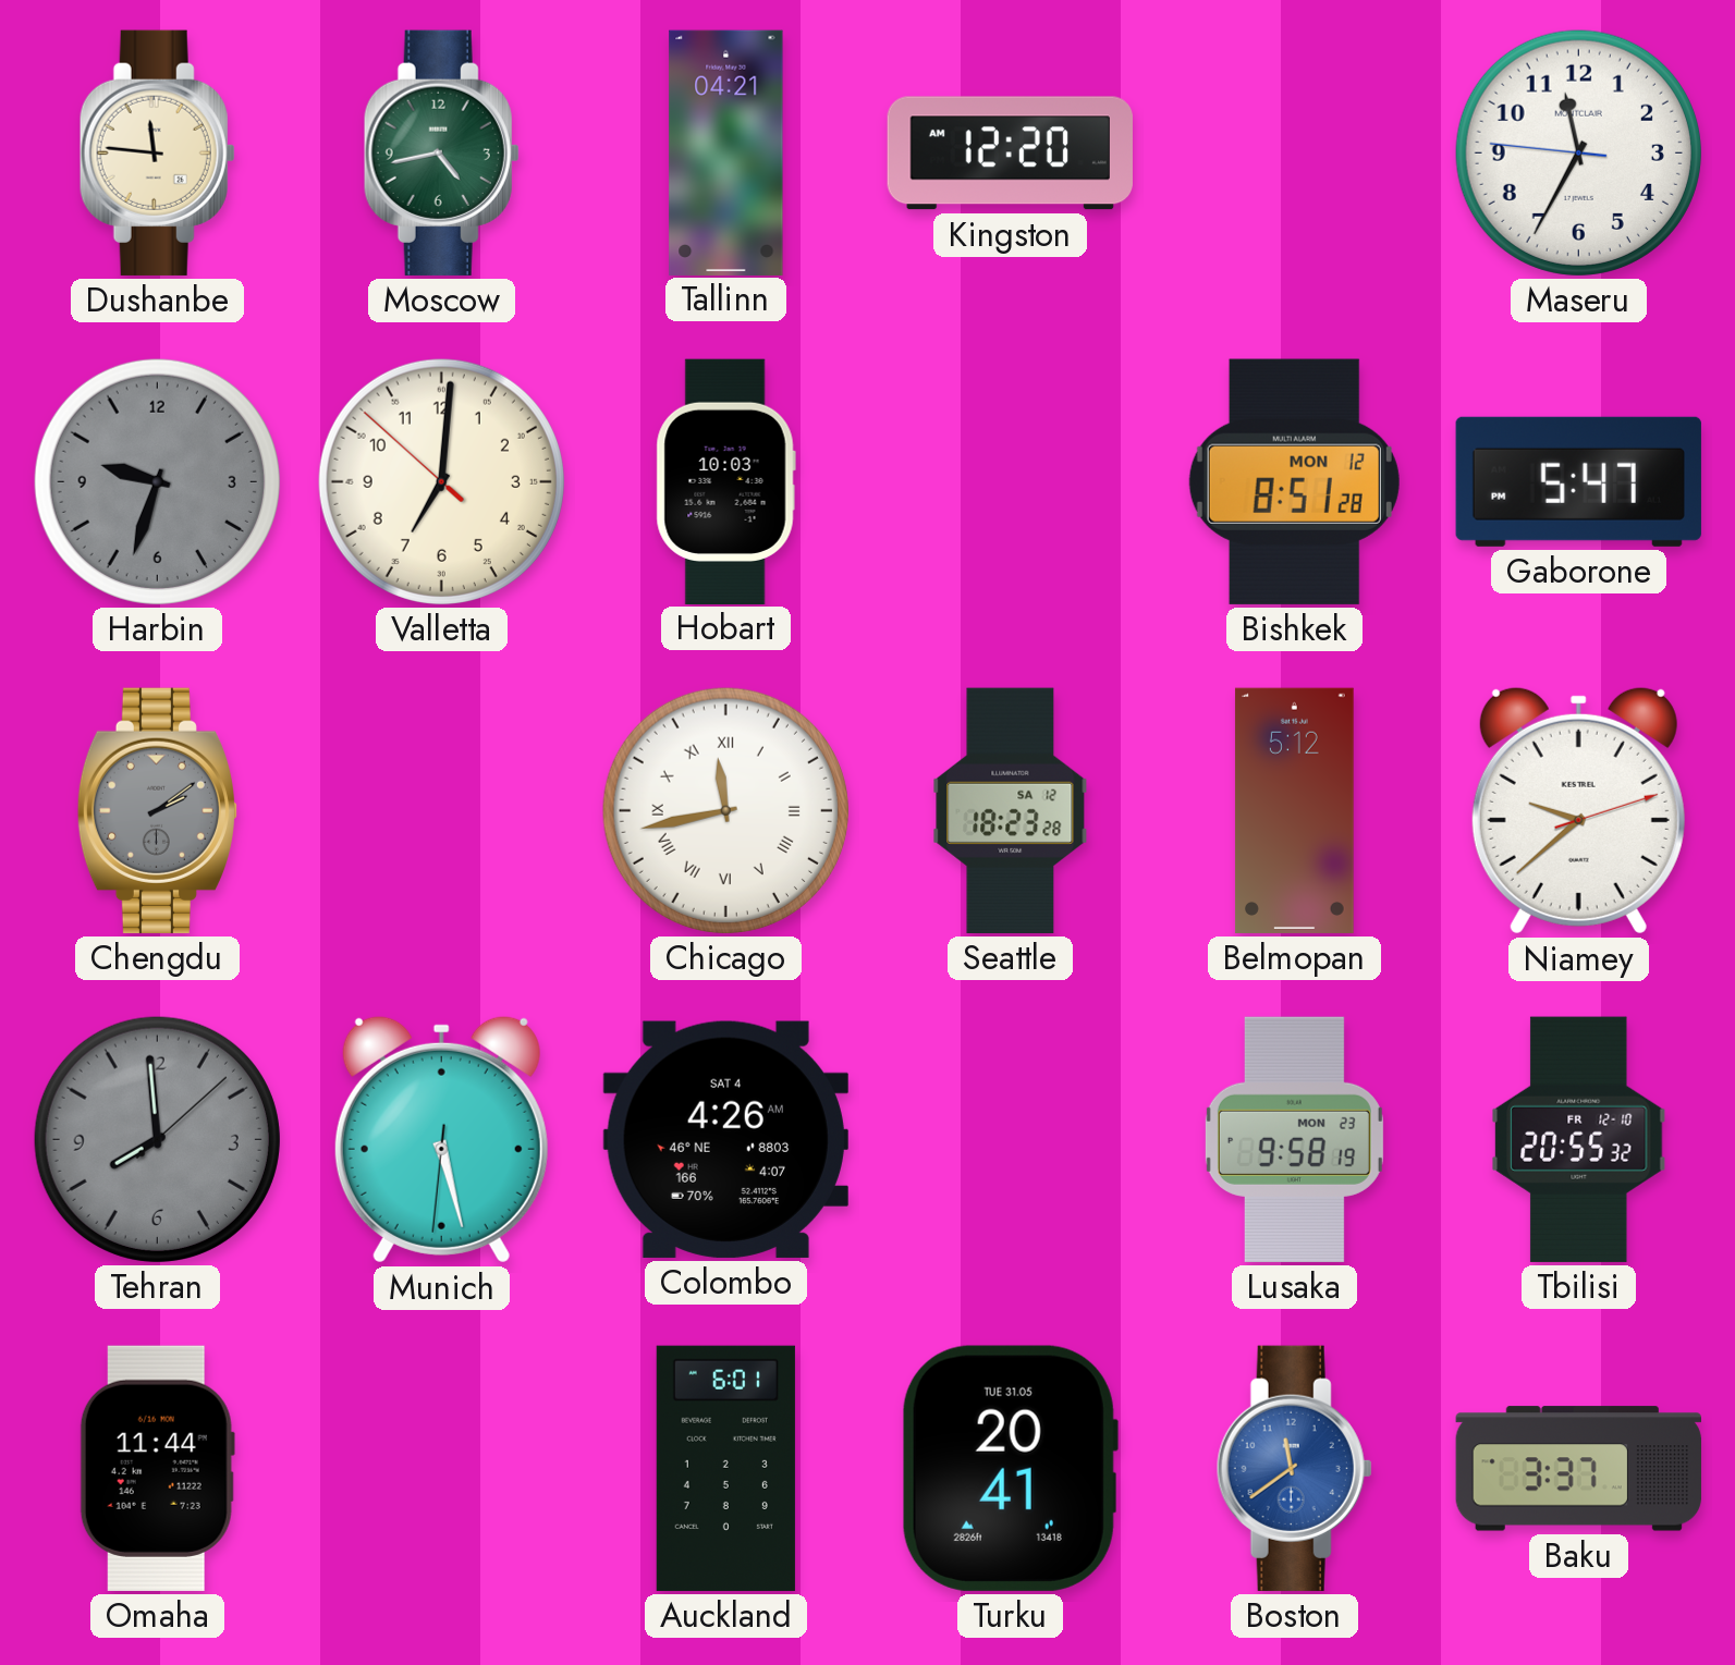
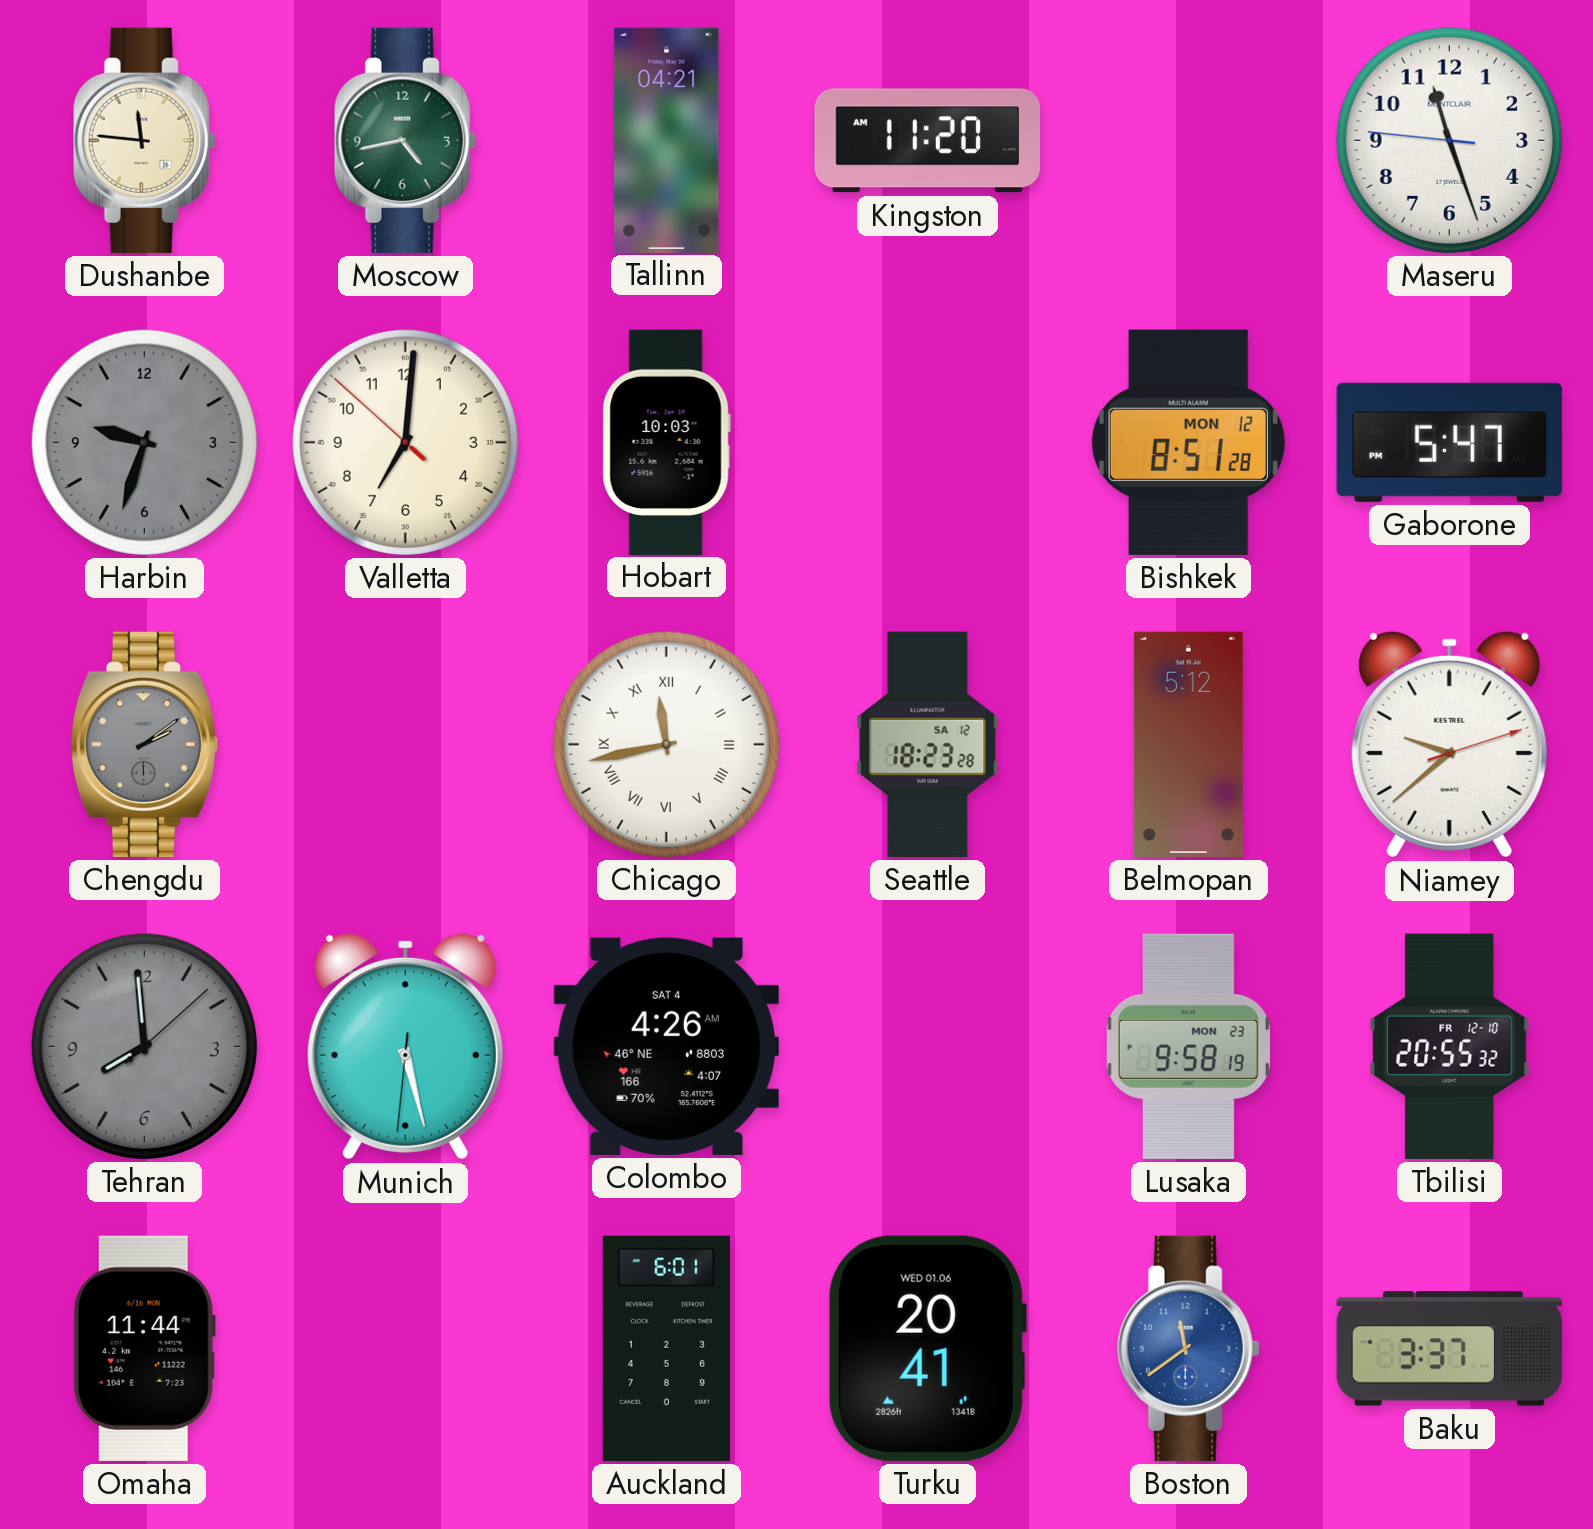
Kingston: 12:20 -> 11:20 (927, 141)
Maseru: 11:34 -> 11:26 (1449, 140)
Turku date: TUE 31.05 -> WED 01.06 (927, 1348)
